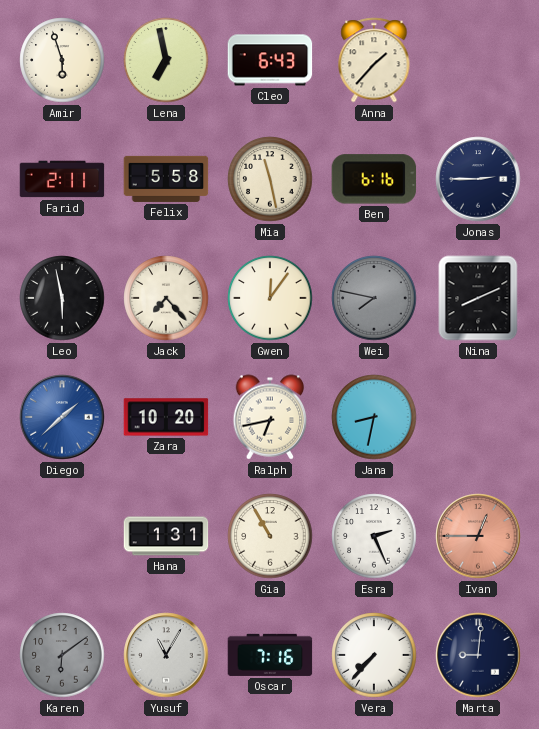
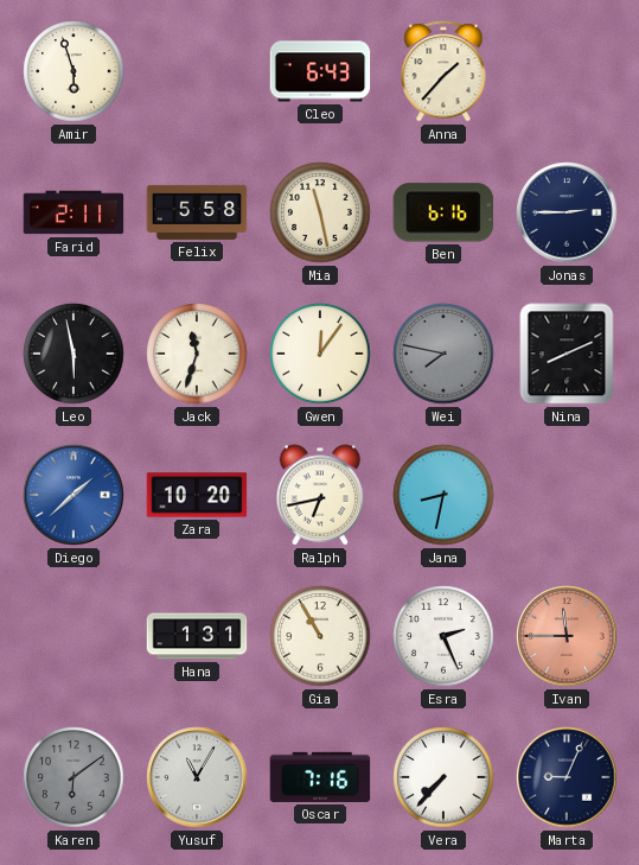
Lena: 6:58 -> none (166, 60)
Jack: 7:23 -> 11:33 (197, 354)
Ivan: 12:45 -> 11:45 (567, 636)
Marta: 9:01 -> 9:04 (567, 777)
